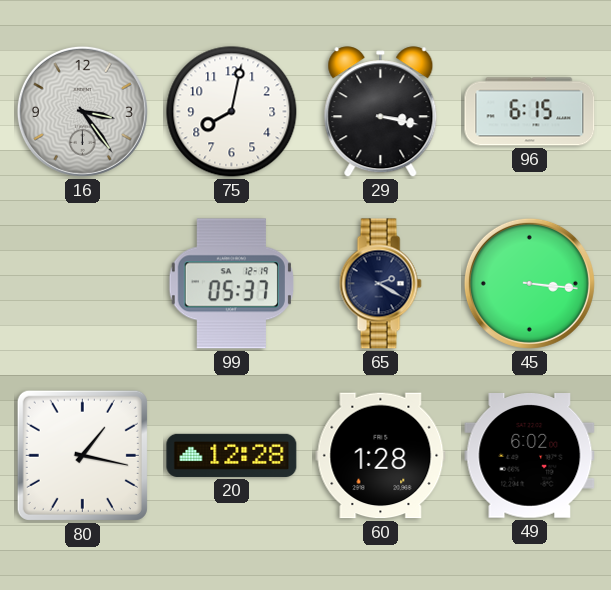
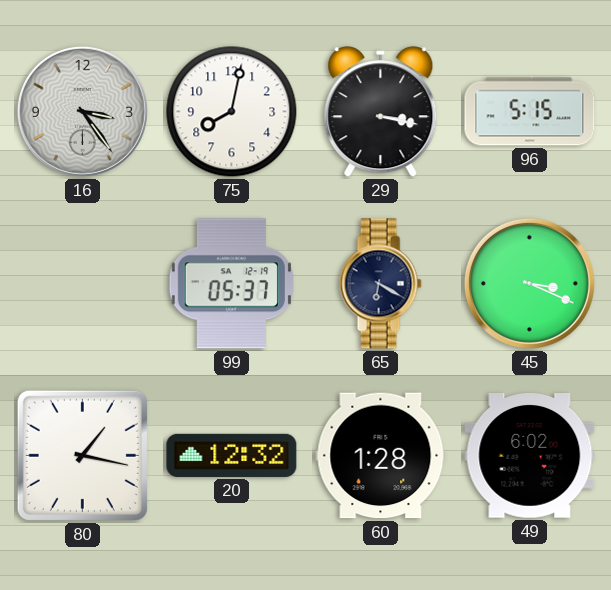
96: 6:15 -> 5:15 (530, 112)
65: 2:20 -> 6:20 (380, 284)
45: 3:16 -> 3:19 (529, 283)
20: 12:28 -> 12:32 (232, 455)
